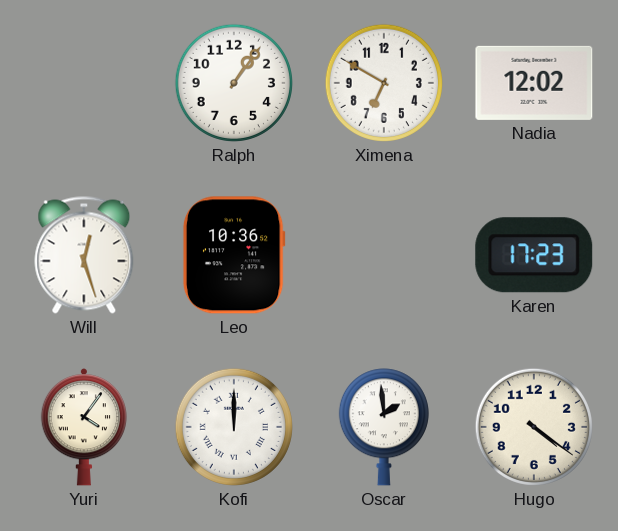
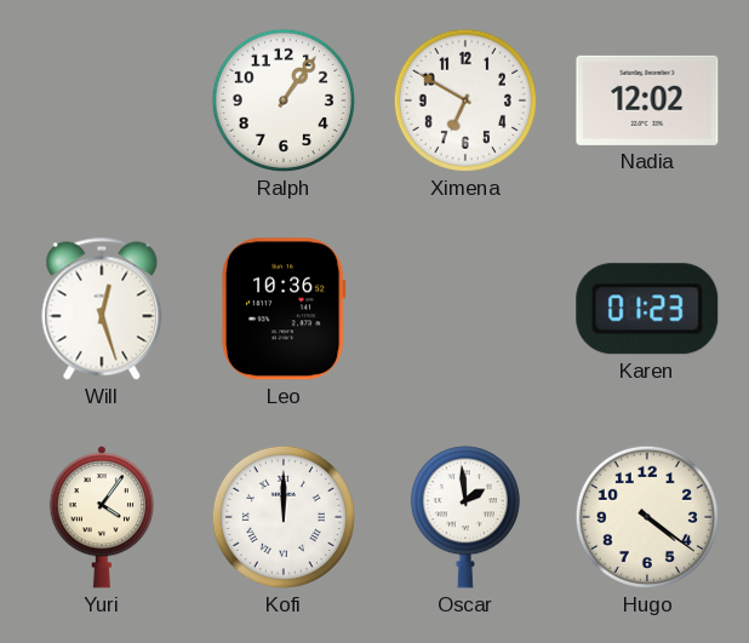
Karen: 17:23 -> 01:23 (647, 309)
